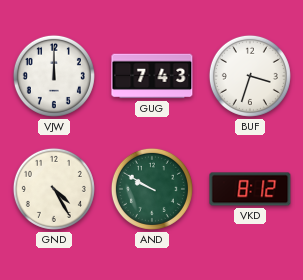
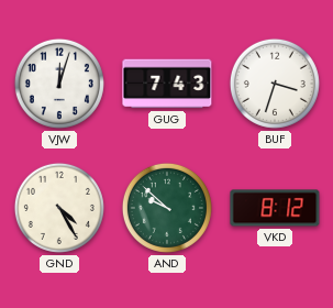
VJW: 12:00 -> 12:03 (59, 84)
AND: 9:50 -> 9:52 (167, 208)
